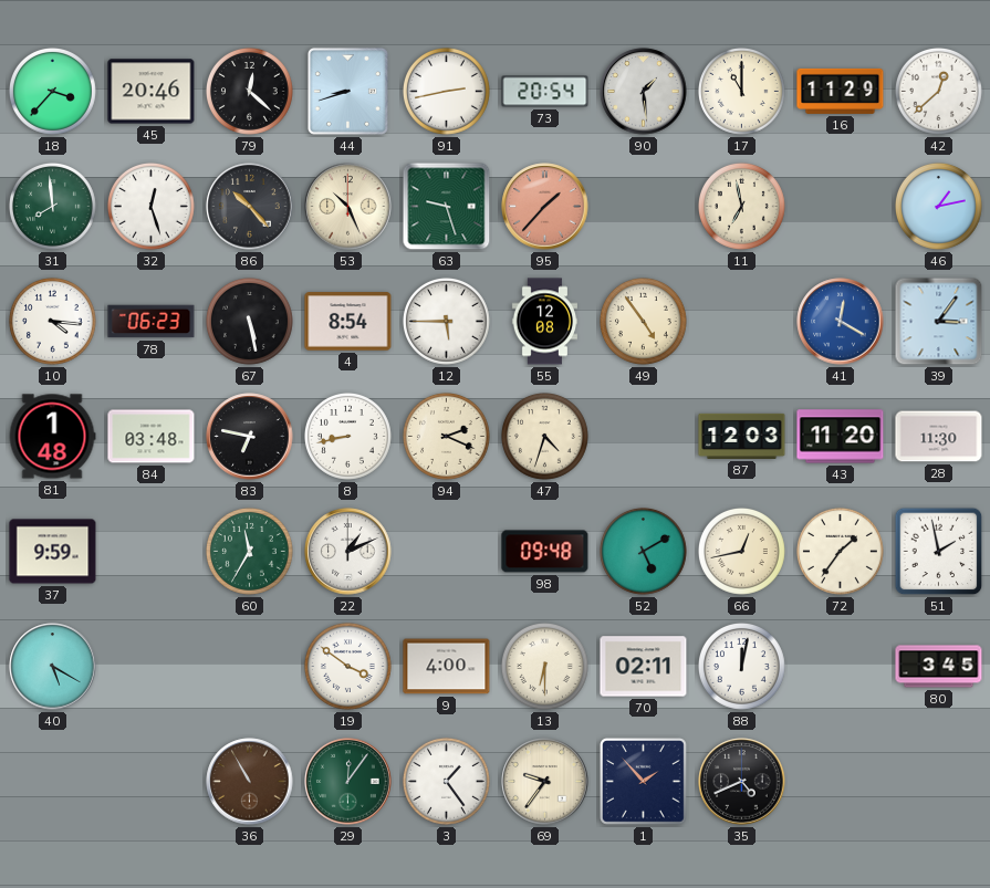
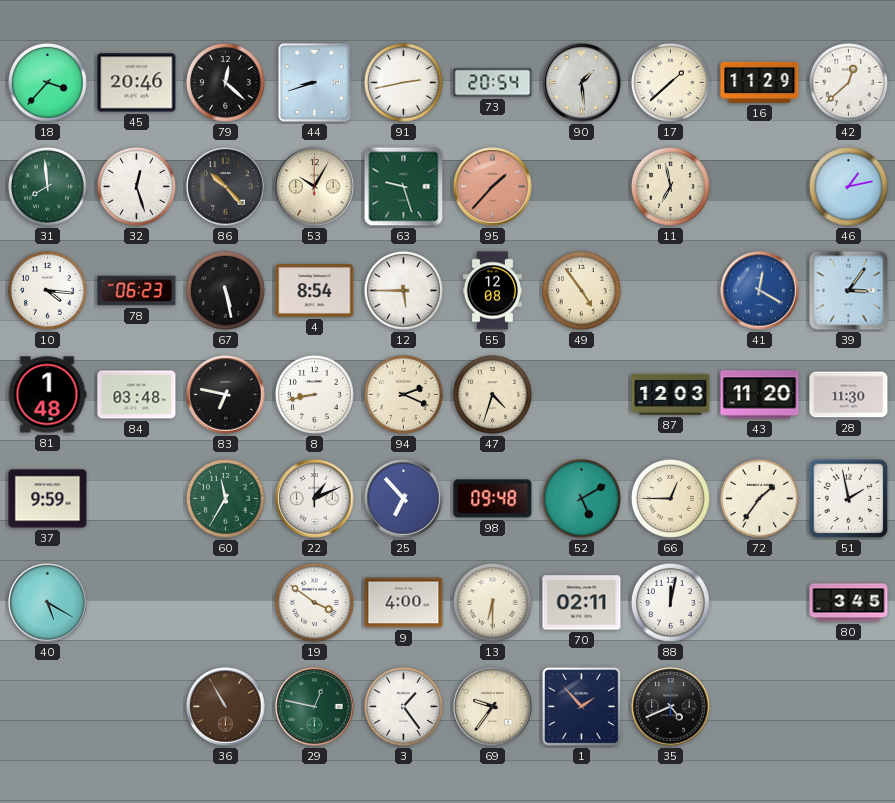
17: 11:00 -> 1:38 (670, 82)
53: 10:26 -> 10:05 (315, 187)
25: none -> 6:53 (404, 499)
66: 12:43 -> 12:45 (670, 498)
29: 12:06 -> 12:47 (315, 707)
